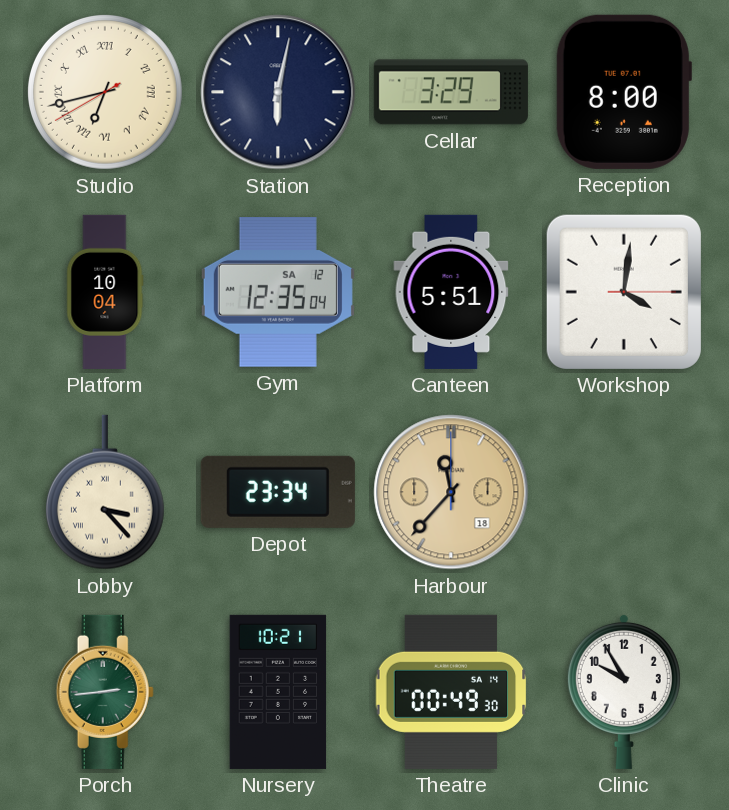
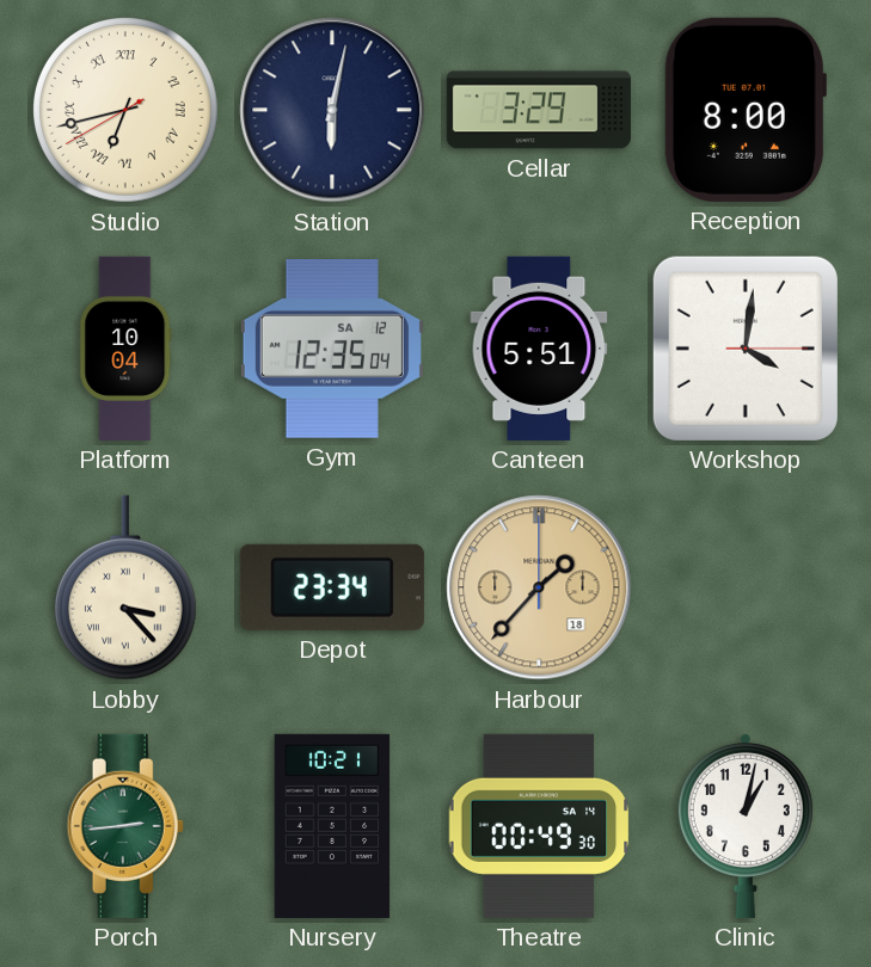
Harbour: 11:37 -> 1:37 (539, 587)
Clinic: 9:55 -> 1:02 (746, 825)
